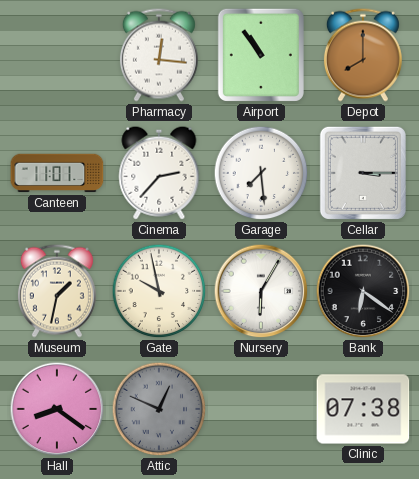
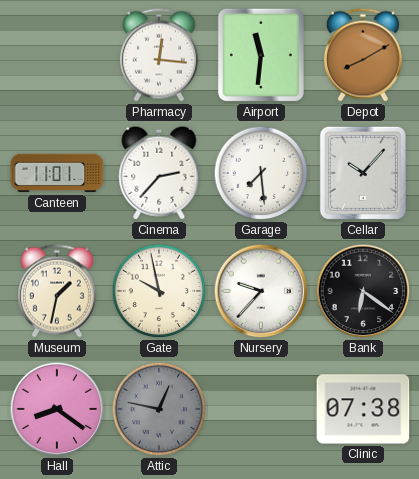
Airport: 10:54 -> 11:31 (261, 55)
Depot: 8:00 -> 8:10 (363, 55)
Cellar: 3:15 -> 10:07 (363, 173)
Nursery: 6:05 -> 9:37 (261, 291)
Attic: 12:49 -> 12:47 (159, 409)
